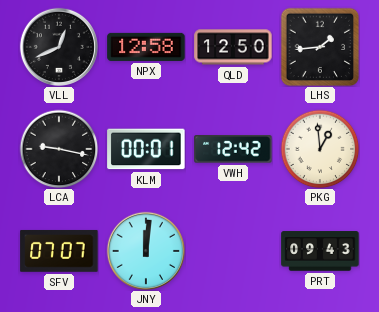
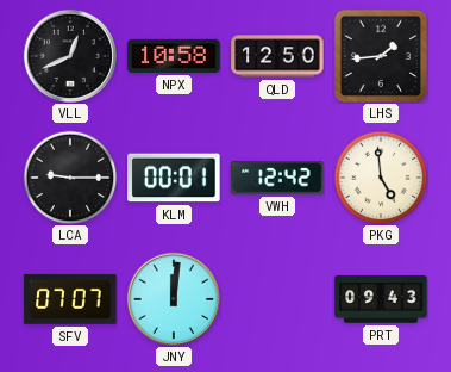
NPX: 12:58 -> 10:58 (174, 56)
LCA: 9:17 -> 9:15 (70, 178)
PKG: 12:59 -> 4:59 (381, 178)
